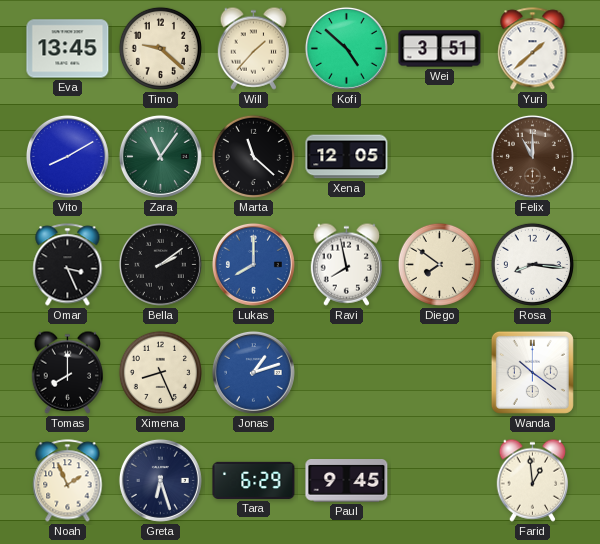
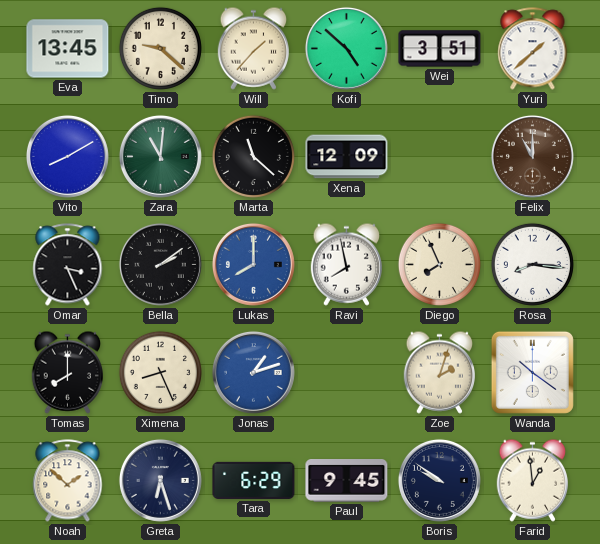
Zara: 11:06 -> 11:01 (160, 156)
Xena: 12:05 -> 12:09 (347, 157)
Diego: 7:51 -> 7:56 (439, 264)
Zoe: none -> 2:03 (439, 372)
Noah: 1:56 -> 1:52 (68, 481)
Boris: none -> 9:51 (439, 480)
